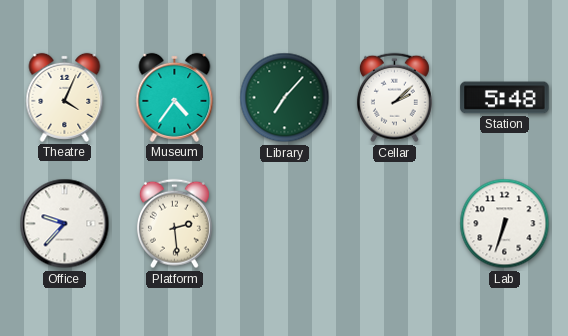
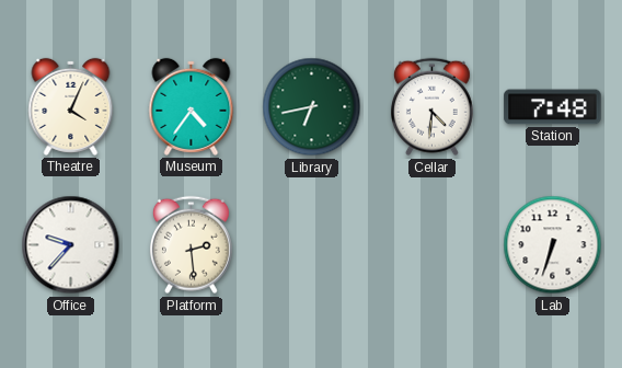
Library: 7:07 -> 6:43 (312, 107)
Cellar: 2:08 -> 4:31 (431, 107)
Station: 5:48 -> 7:48 (553, 107)
